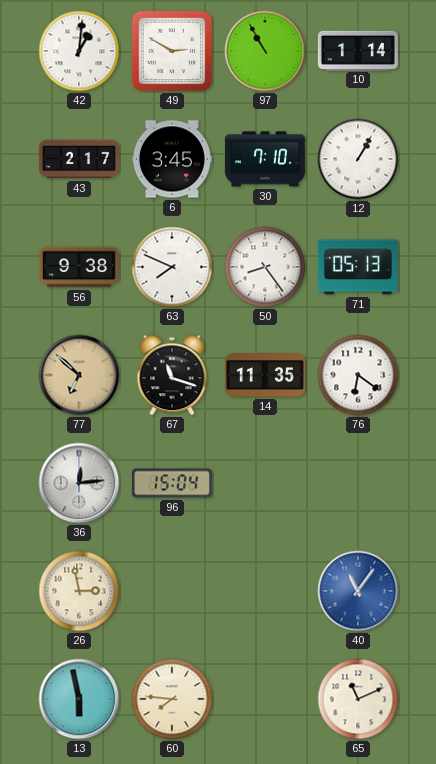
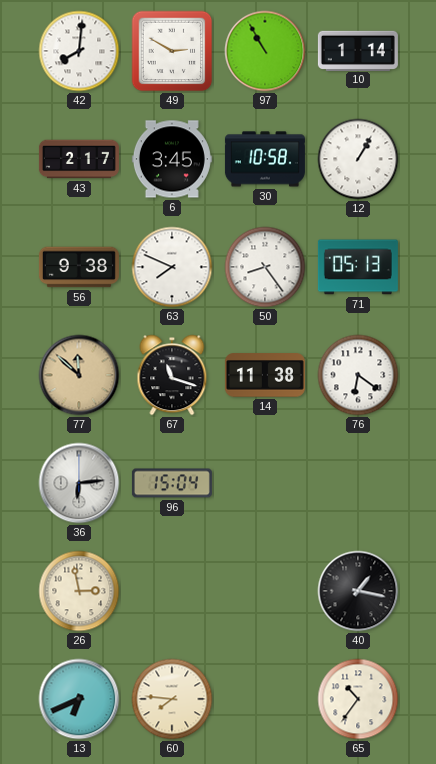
42: 1:01 -> 8:01 (79, 51)
30: 7:10 -> 10:58 (265, 159)
77: 6:52 -> 11:52 (79, 375)
14: 11:35 -> 11:38 (265, 375)
36: 12:14 -> 6:14 (79, 483)
40: 11:06 -> 1:17 (358, 591)
40 dial: blue -> black (358, 591)
13: 5:58 -> 6:41 (79, 699)
65: 11:11 -> 10:36 (358, 699)
